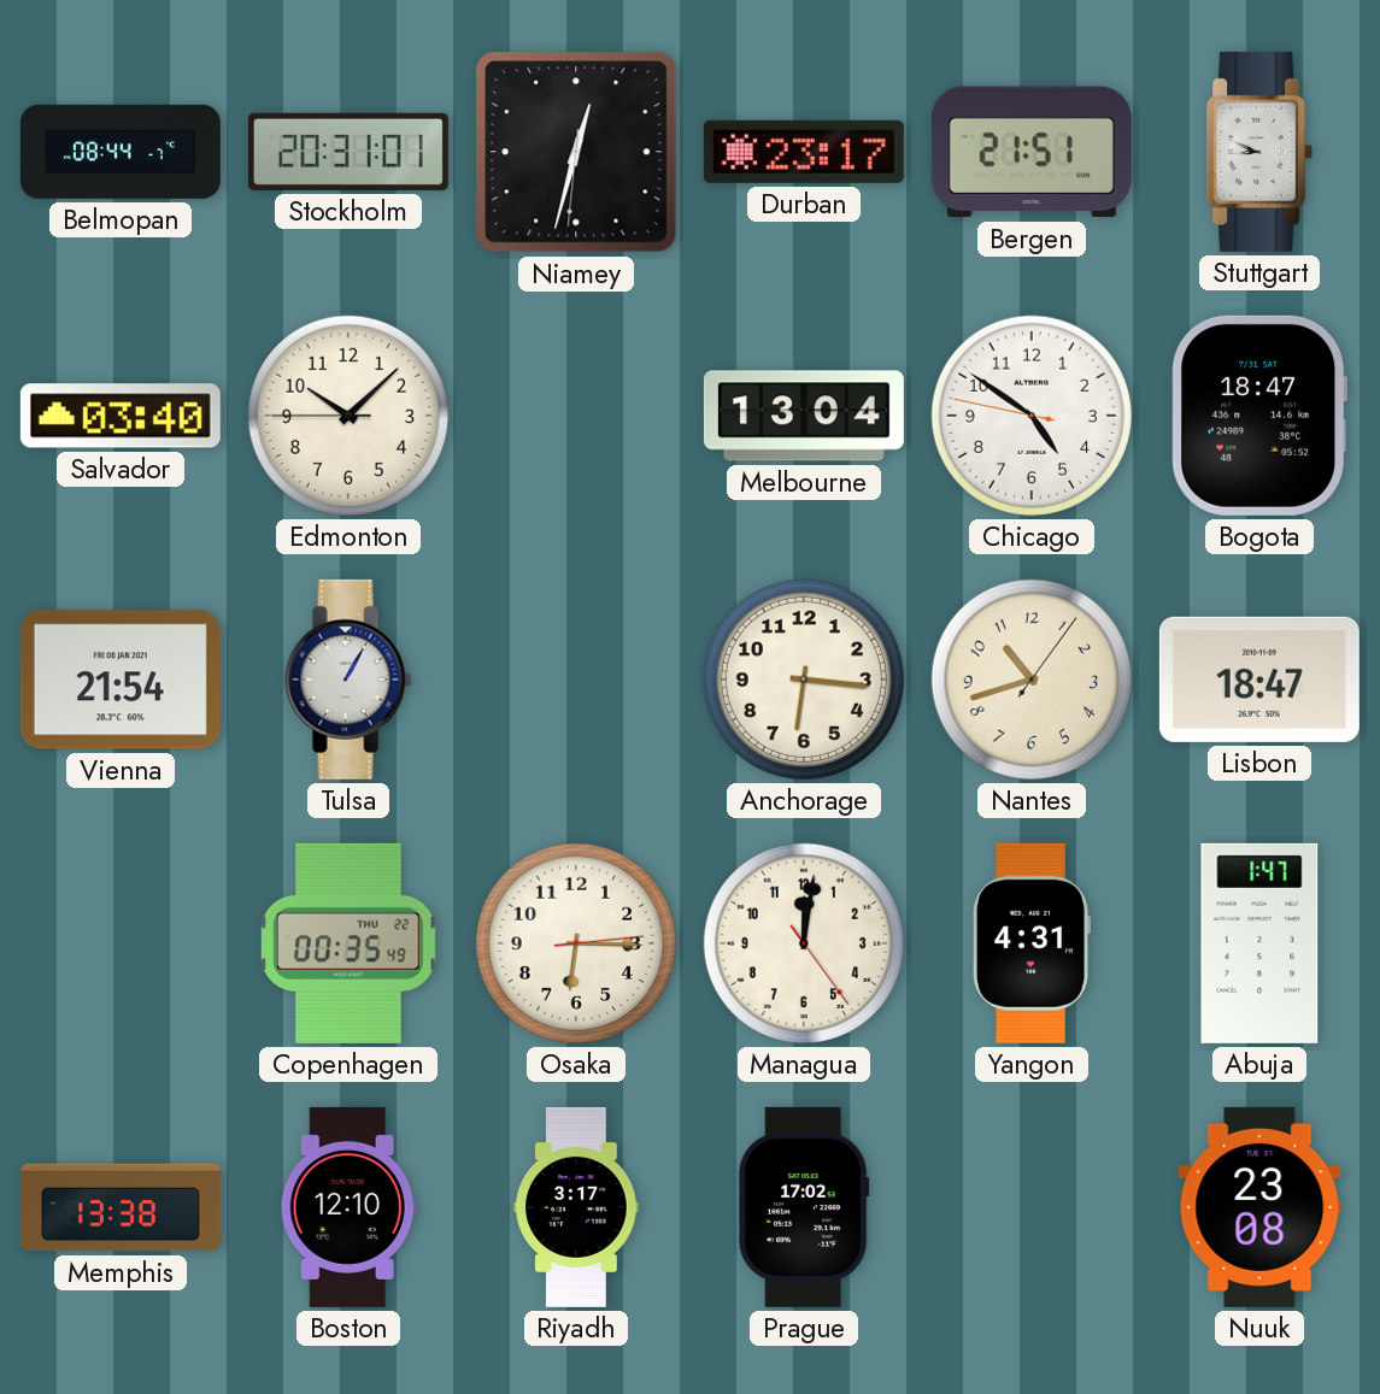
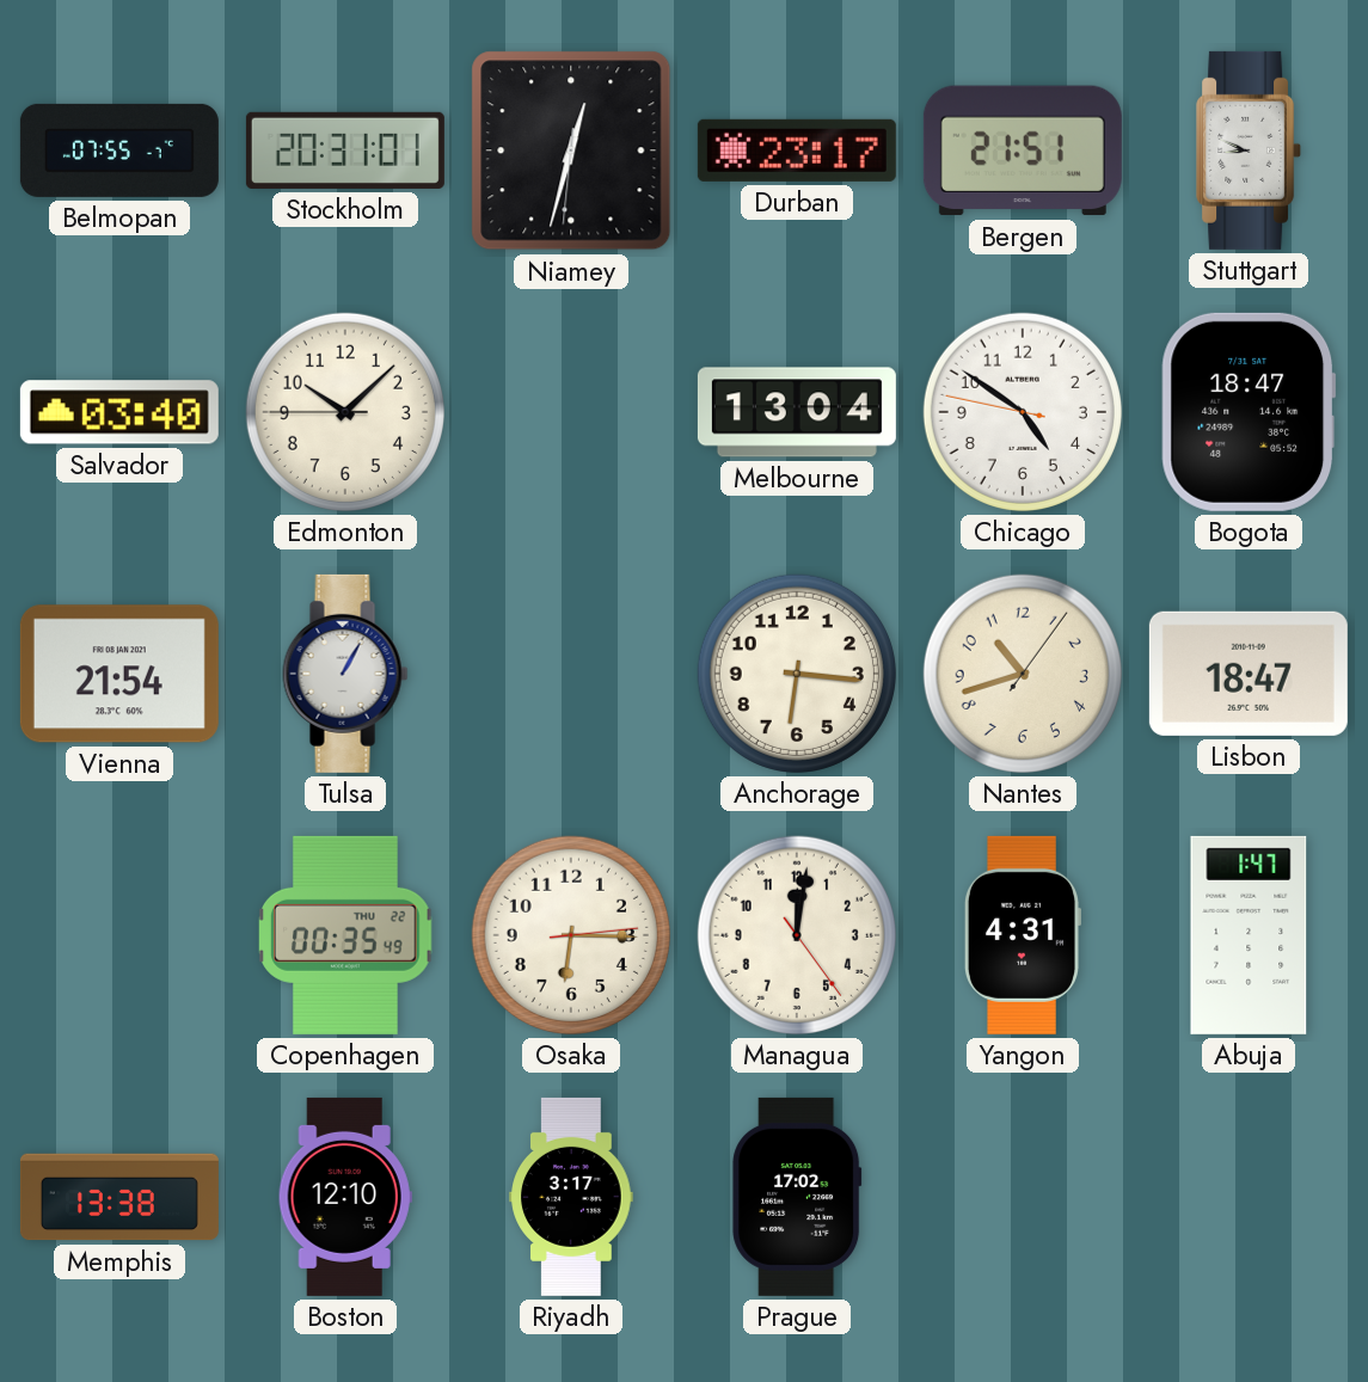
Belmopan: 08:44 -> 07:55 (119, 151)
Nuuk: 23:08 -> none (1259, 1207)
